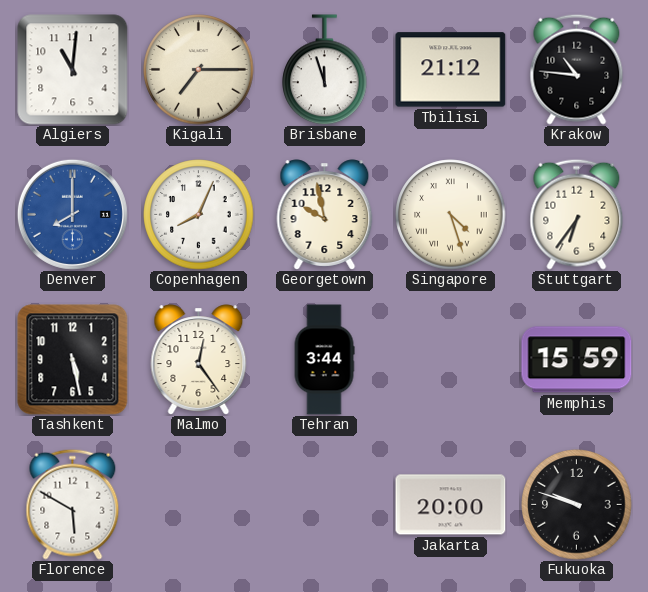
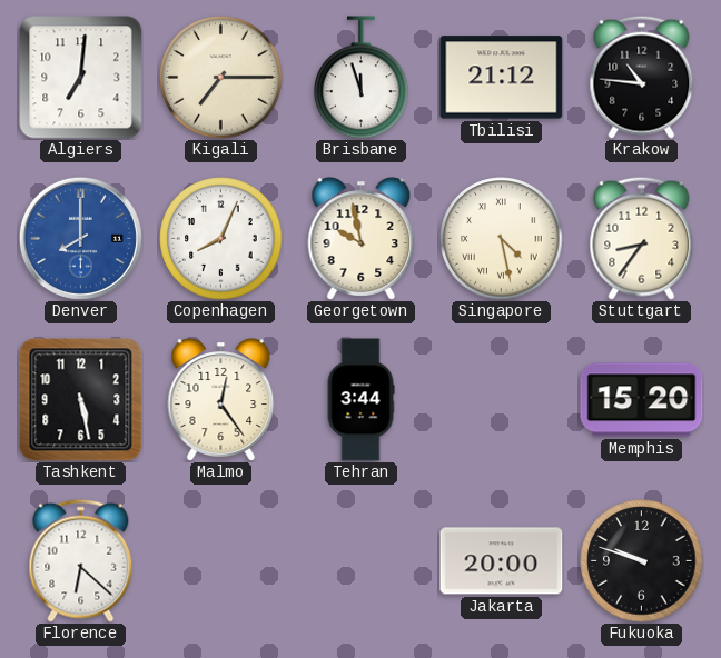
Algiers: 11:01 -> 7:01 (81, 78)
Singapore: 4:27 -> 4:28 (502, 239)
Stuttgart: 6:36 -> 8:36 (642, 238)
Memphis: 15:59 -> 15:20 (642, 400)
Florence: 5:50 -> 6:22 (81, 560)
